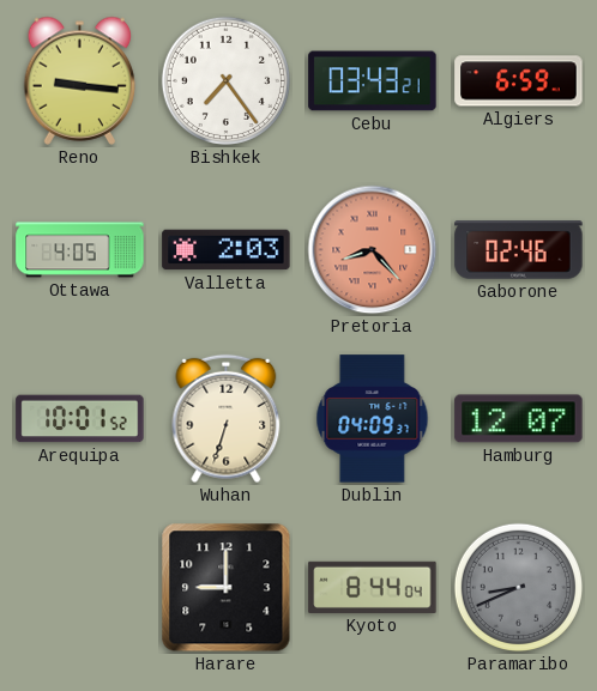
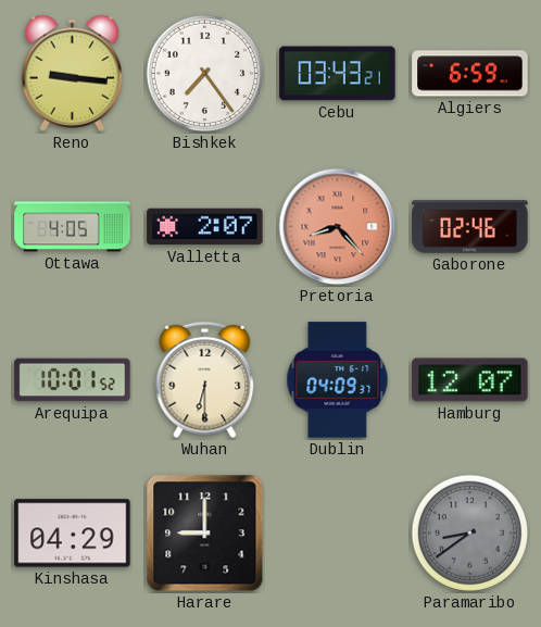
Valletta: 2:03 -> 2:07 (205, 227)
Wuhan: 6:33 -> 6:30 (205, 380)
Kinshasa: none -> 04:29 (73, 534)
Kyoto: 8:44 -> none (373, 587)
Paramaribo: 8:41 -> 8:39 (469, 532)
